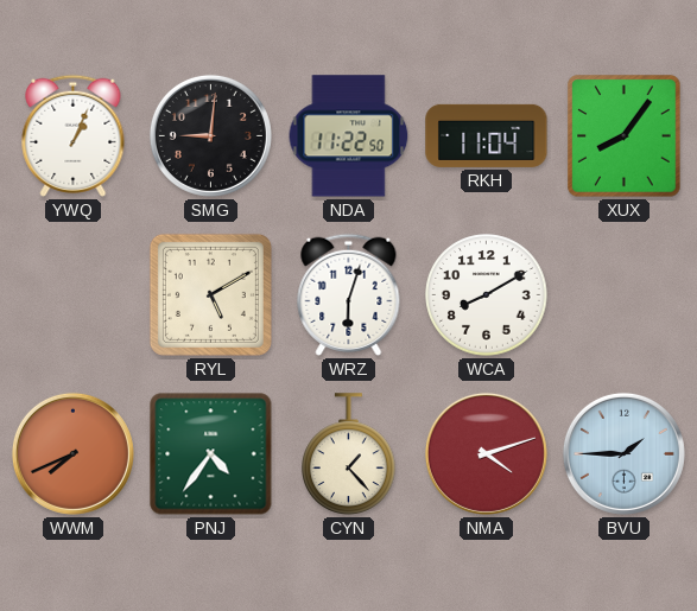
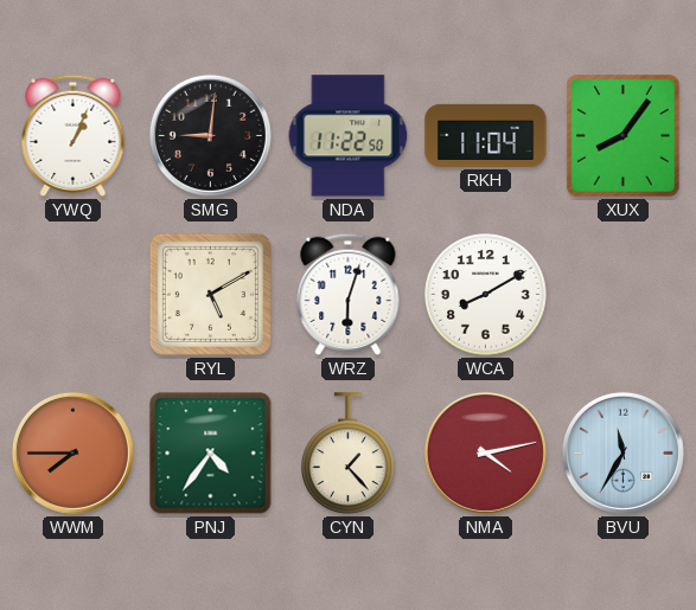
WWM: 7:41 -> 7:45 (72, 452)
NMA: 4:12 -> 4:13 (485, 452)
BVU: 1:45 -> 11:35 (622, 452)
